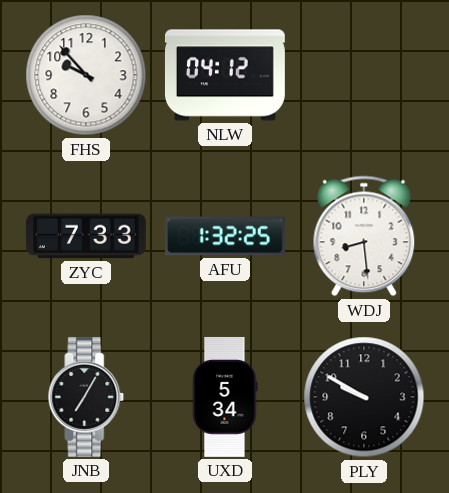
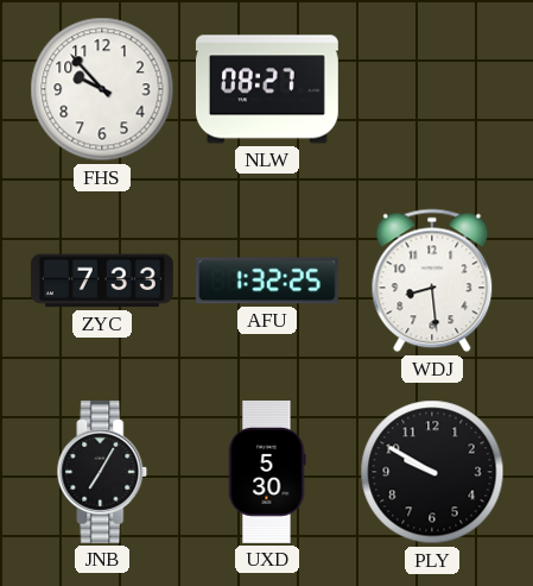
NLW: 04:12 -> 08:27 (267, 89)
UXD: 5:34 -> 5:30 (267, 472)
